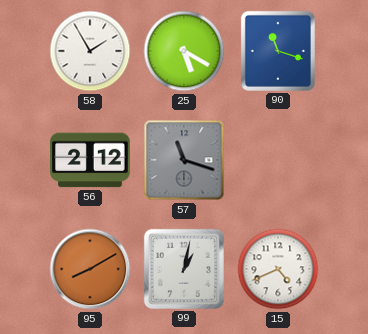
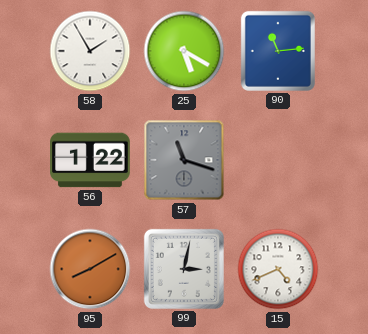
90: 11:18 -> 11:14 (278, 51)
56: 2:12 -> 1:22 (90, 160)
99: 1:02 -> 3:02 (184, 269)
